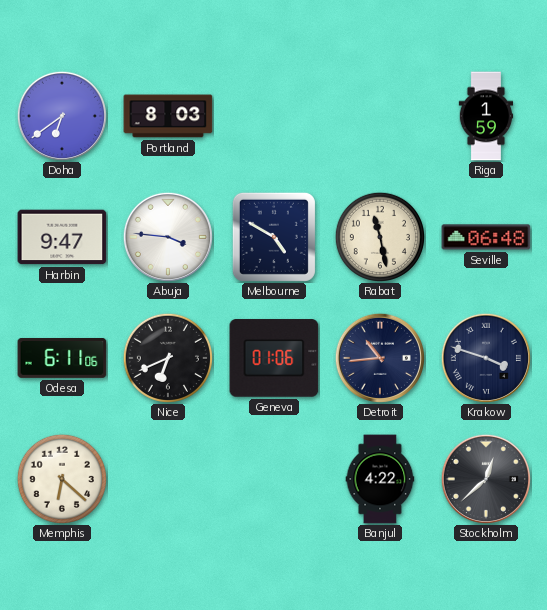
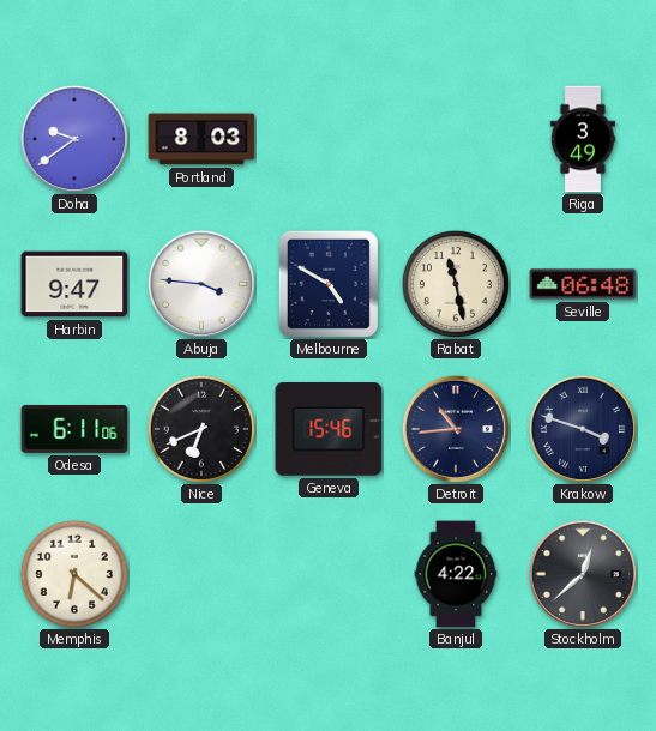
Doha: 6:39 -> 9:39 (74, 139)
Riga: 1:59 -> 3:49 (583, 139)
Geneva: 01:06 -> 15:46 (329, 429)
